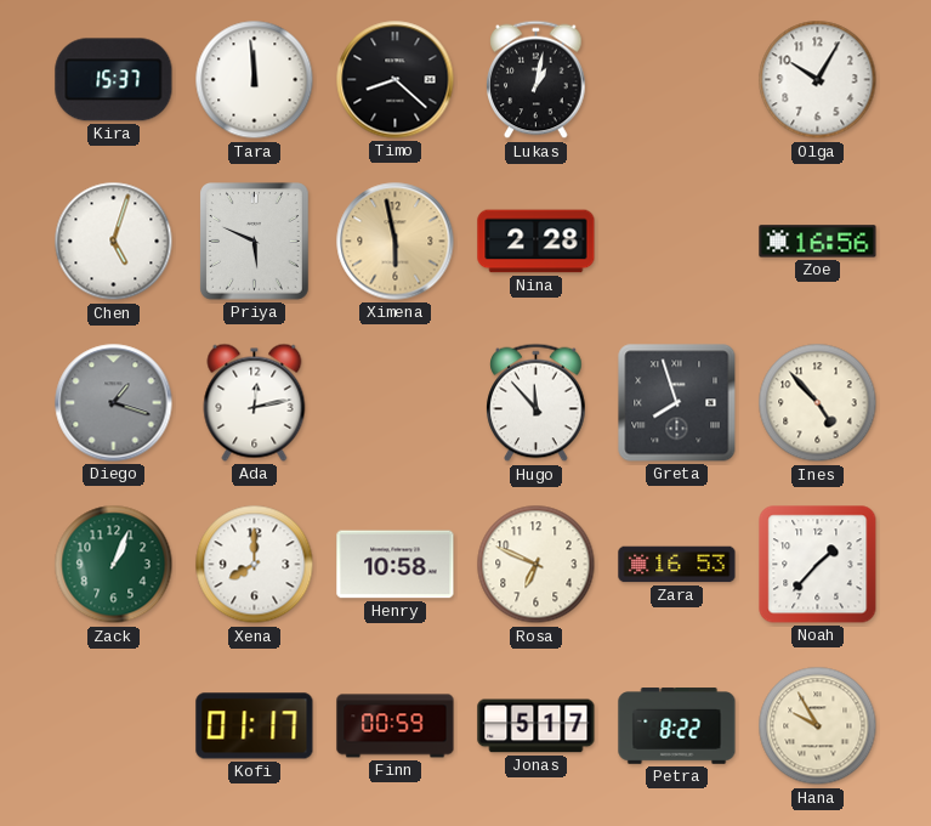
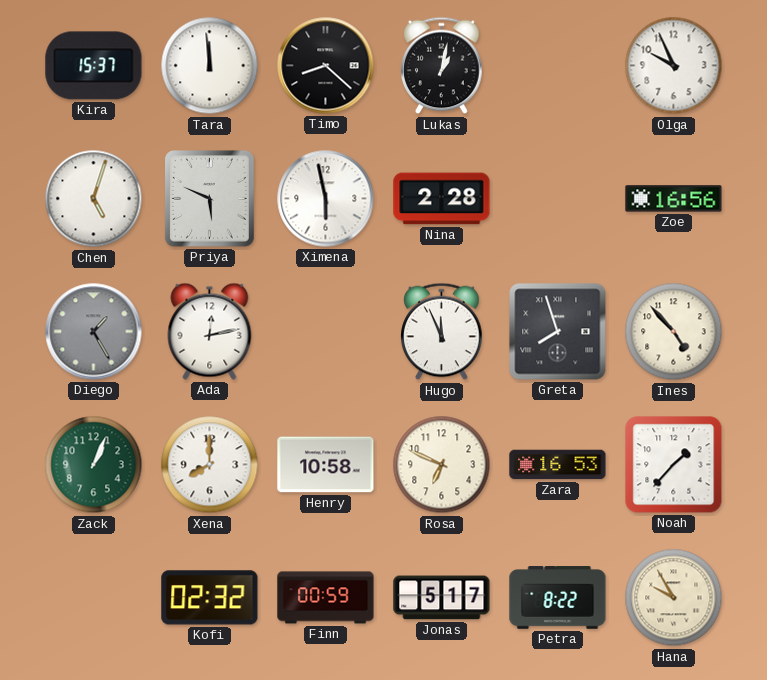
Olga: 10:05 -> 9:56 (674, 66)
Ximena dial: champagne -> white (326, 199)
Diego: 1:18 -> 1:25 (94, 332)
Hugo: 11:53 -> 11:56 (442, 332)
Kofi: 01:17 -> 02:32 (210, 598)
